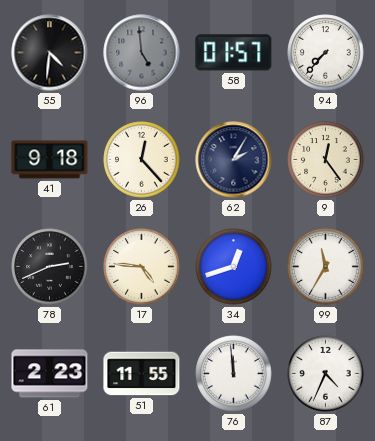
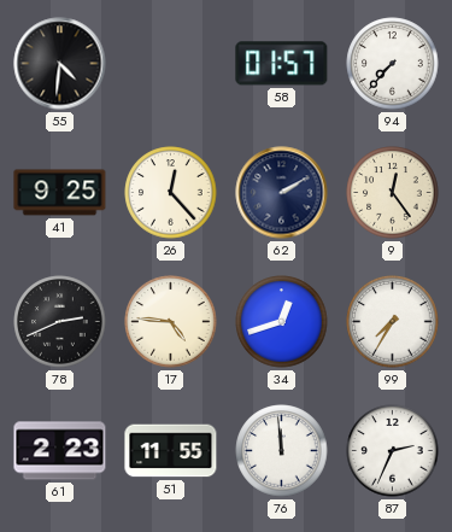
96: 4:59 -> none (142, 53)
41: 9:18 -> 9:25 (60, 193)
62: 2:05 -> 2:10 (282, 193)
99: 11:35 -> 7:35 (393, 322)
87: 4:34 -> 2:34 (393, 451)
